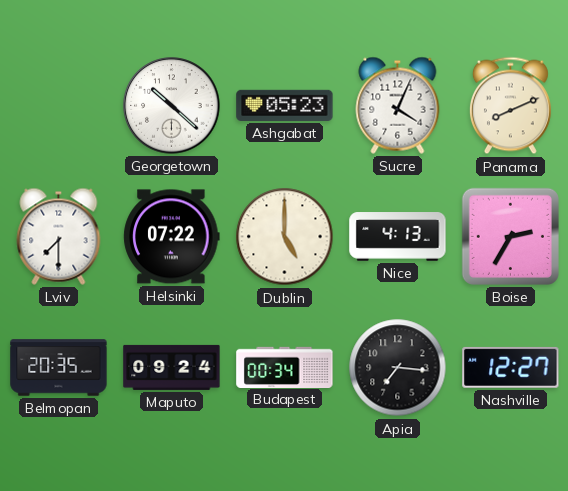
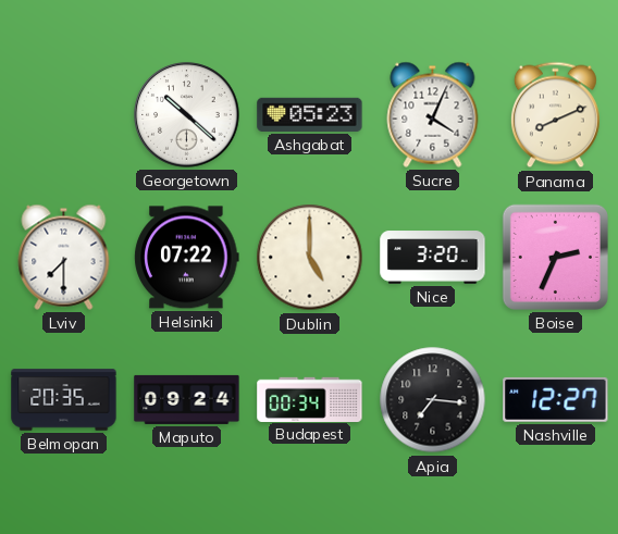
Nice: 4:13 -> 3:20 (433, 258)
Boise: 2:35 -> 2:34 (555, 257)
